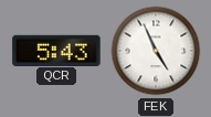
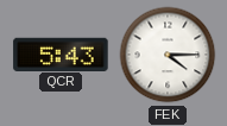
FEK: 4:56 -> 4:15 (168, 55)
